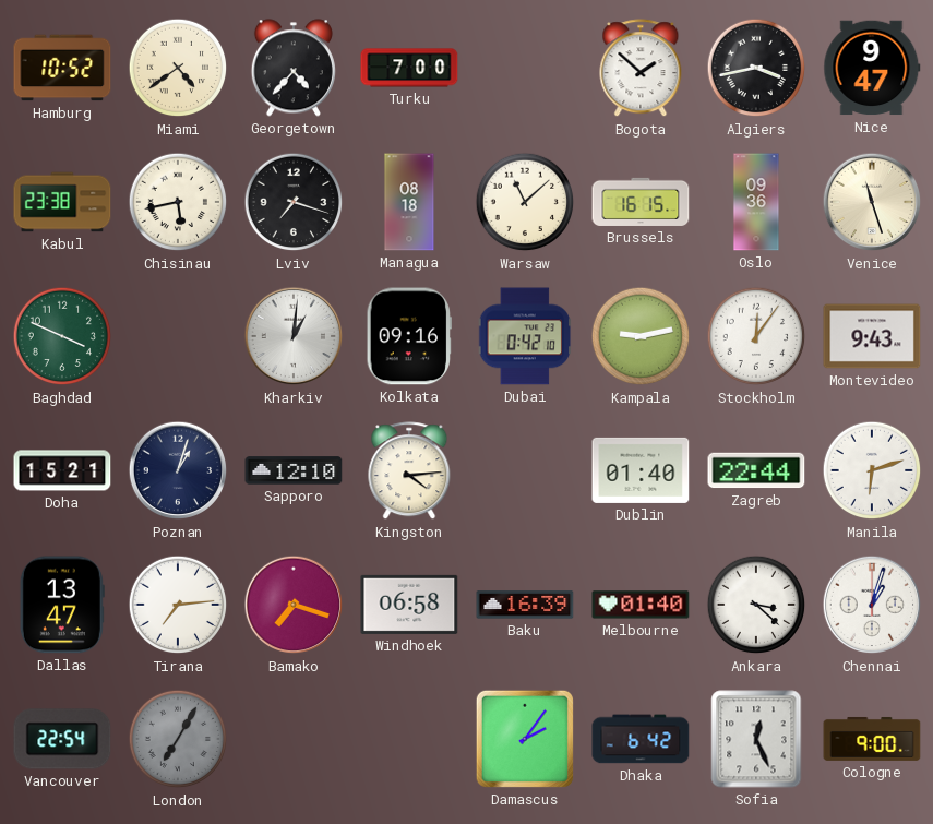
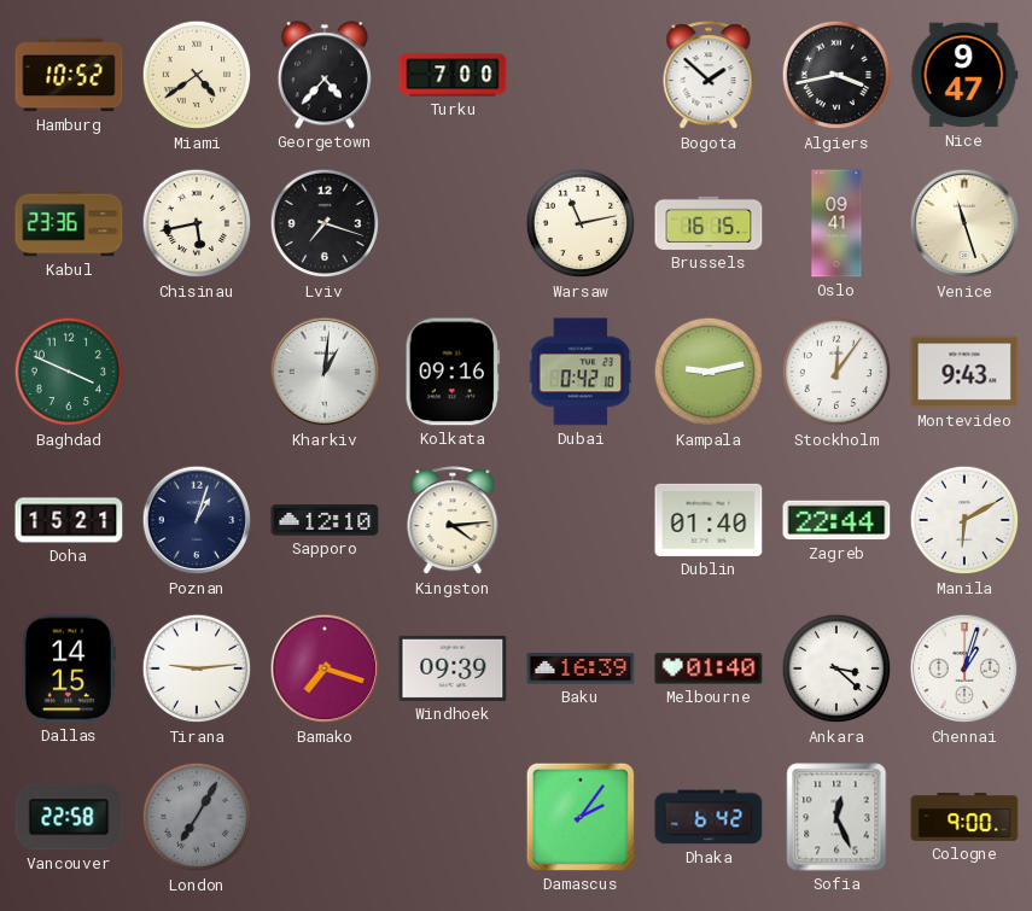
Kabul: 23:38 -> 23:36 (69, 223)
Managua: 08:18 -> none (409, 202)
Warsaw: 11:08 -> 11:13 (581, 223)
Oslo: 09:36 -> 09:41 (836, 223)
Manila: 6:12 -> 6:10 (964, 520)
Dallas: 13:47 -> 14:15 (69, 668)
Tirana: 7:14 -> 9:14 (197, 668)
Windhoek: 06:58 -> 09:39 (453, 668)
Vancouver: 22:54 -> 22:58 (69, 817)
